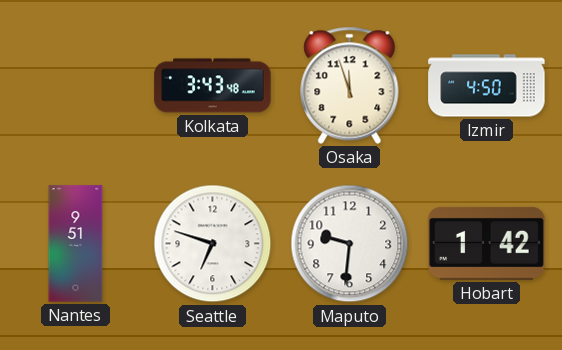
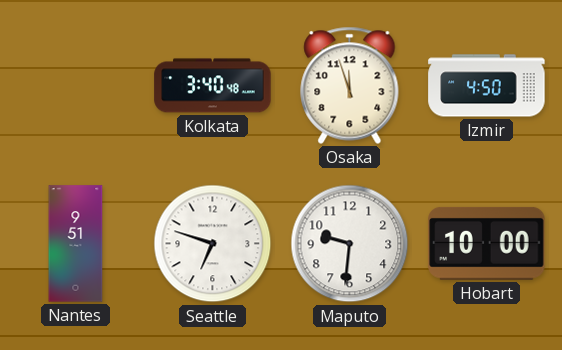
Kolkata: 3:43 -> 3:40 (213, 86)
Hobart: 1:42 -> 10:00 (487, 243)
